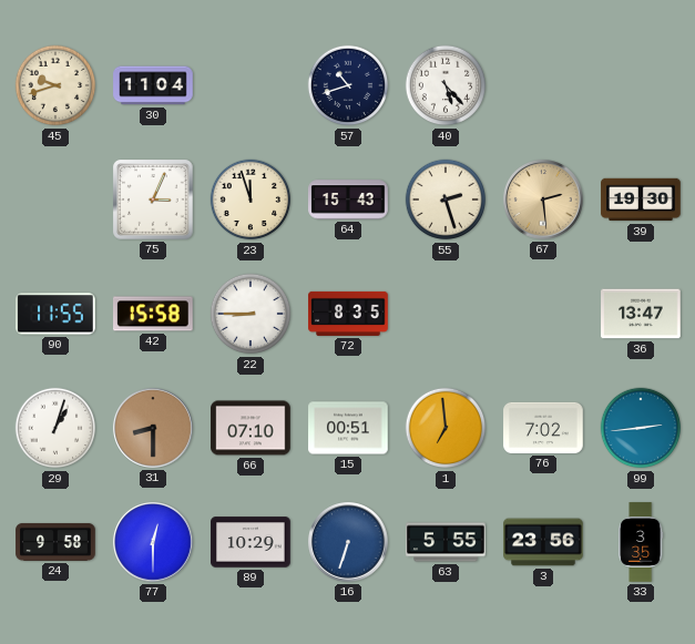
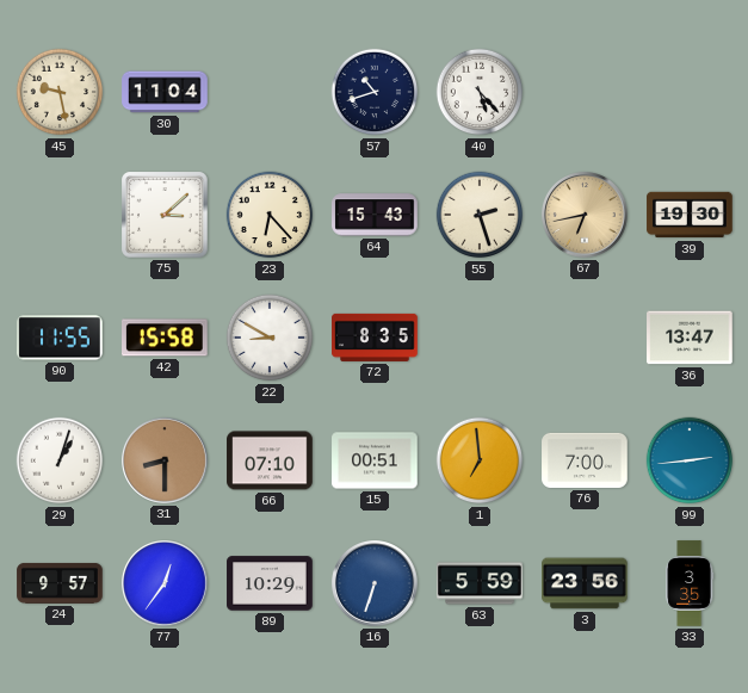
45: 9:42 -> 9:28 (60, 92)
75: 3:04 -> 3:08 (165, 215)
23: 11:57 -> 6:23 (270, 215)
67: 2:29 -> 6:43 (586, 216)
22: 8:45 -> 8:50 (270, 338)
76: 7:02 -> 7:00 (585, 460)
24: 9:58 -> 9:57 (60, 583)
77: 12:30 -> 12:36 (166, 584)
63: 5:55 -> 5:59 (480, 583)
